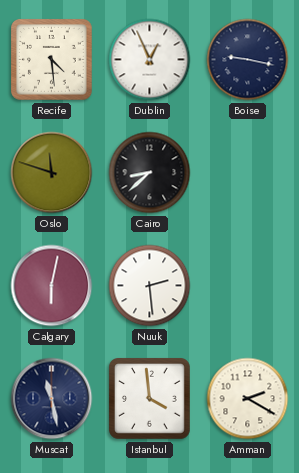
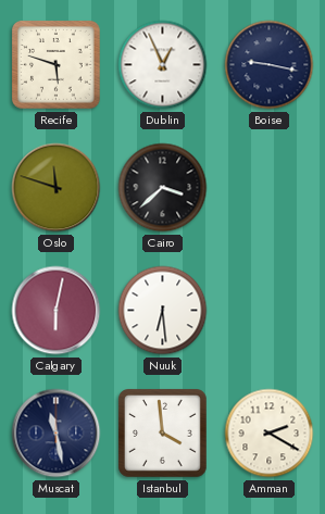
Recife: 4:29 -> 5:48 (57, 65)
Cairo: 8:38 -> 3:38 (163, 188)
Nuuk: 2:29 -> 6:29 (163, 311)
